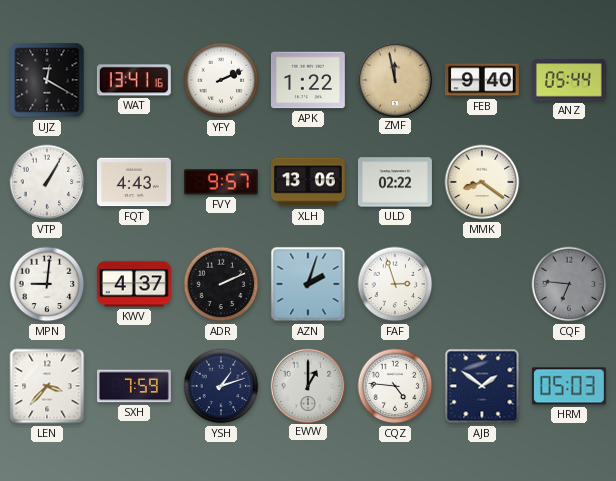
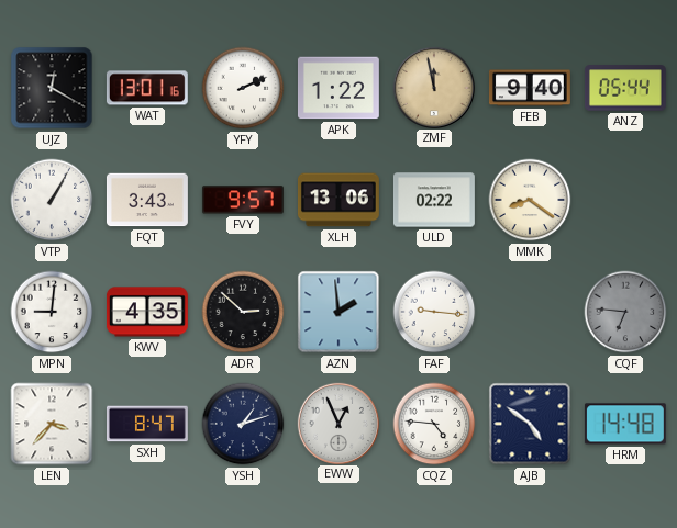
WAT: 13:41 -> 13:01 (147, 88)
FQT: 4:43 -> 3:43 (147, 200)
KWV: 4:37 -> 4:35 (147, 312)
ADR: 2:11 -> 2:52 (243, 312)
AZN: 2:03 -> 1:59 (338, 312)
FAF: 2:57 -> 9:16 (434, 312)
SXH: 7:59 -> 8:47 (148, 424)
EWW: 1:00 -> 12:56 (337, 423)
AJB: 1:51 -> 4:51 (530, 424)
HRM: 05:03 -> 14:48 (625, 424)
